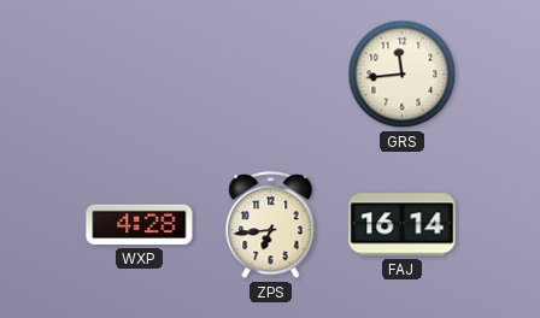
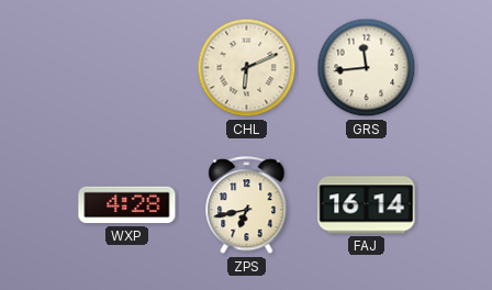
CHL: none -> 6:11 (247, 68)
ZPS: 6:44 -> 6:43 (247, 205)
